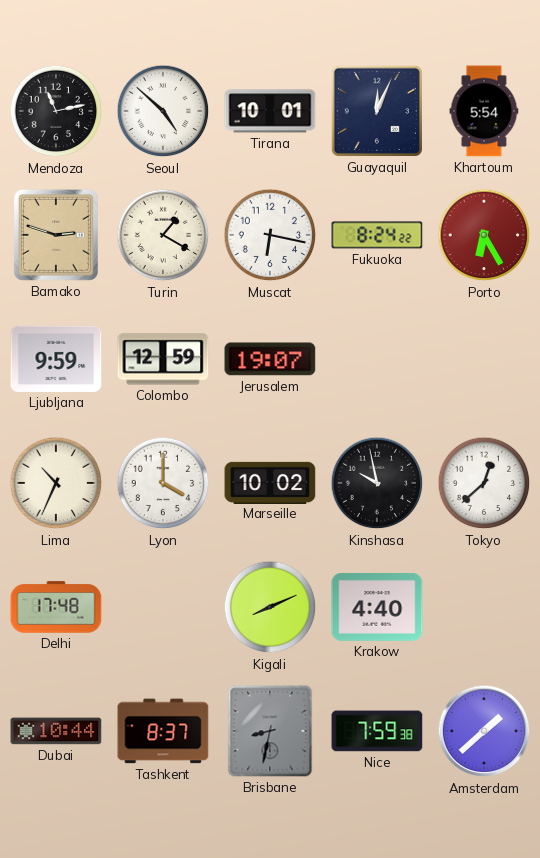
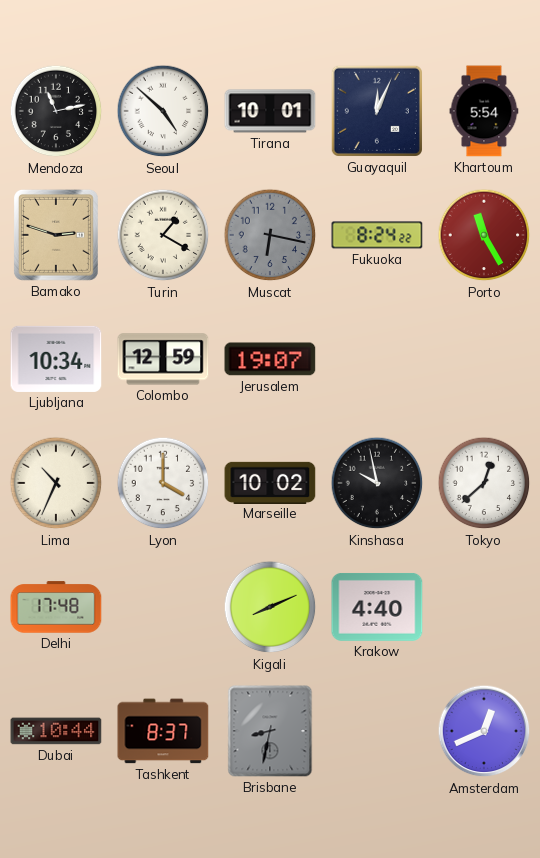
Muscat dial: white -> grey (270, 235)
Porto: 6:25 -> 11:25 (484, 235)
Ljubljana: 9:59 -> 10:34 (56, 359)
Nice: 7:59 -> none (377, 731)
Amsterdam: 1:38 -> 12:41 (484, 731)
